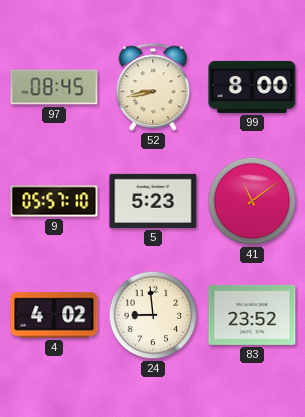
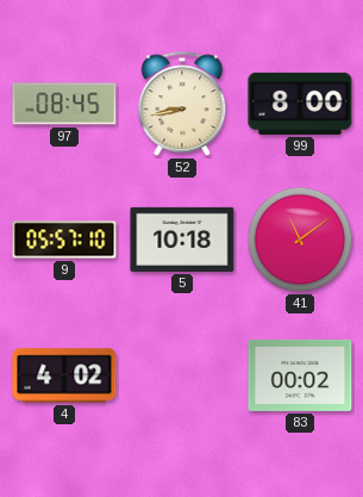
5: 5:23 -> 10:18 (182, 240)
24: 8:59 -> none (153, 315)
83: 23:52 -> 00:02 (300, 375)
